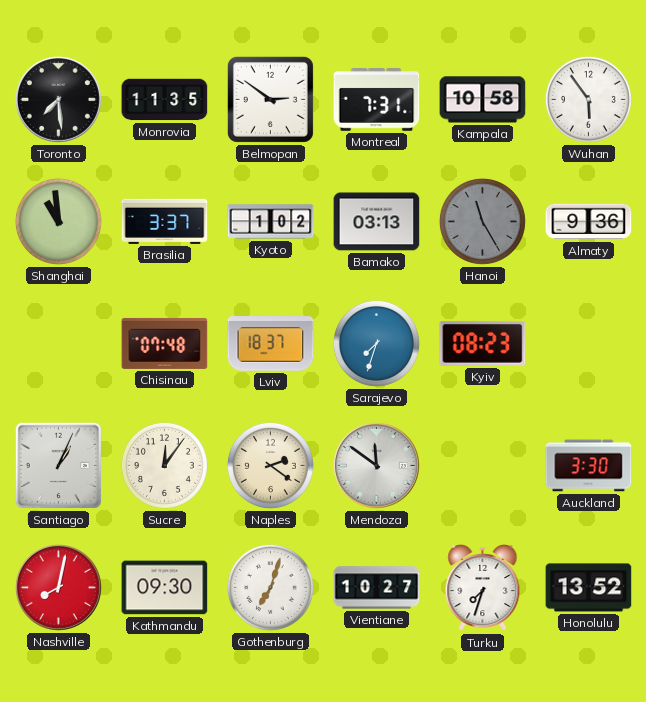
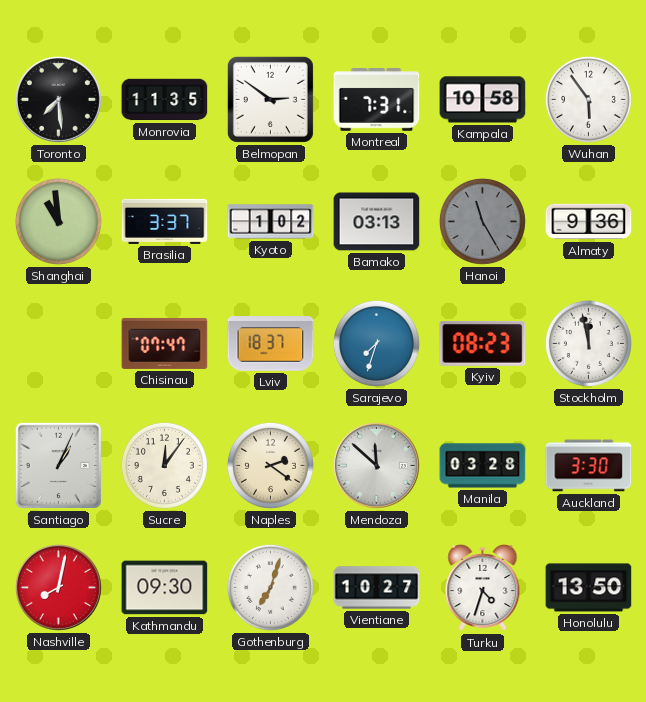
Chisinau: 07:48 -> 07:47 (165, 343)
Stockholm: none -> 11:58 (588, 343)
Mendoza: 11:51 -> 11:52 (376, 465)
Manila: none -> 03:28 (483, 466)
Turku: 7:33 -> 4:33 (483, 588)
Honolulu: 13:52 -> 13:50 (589, 588)
